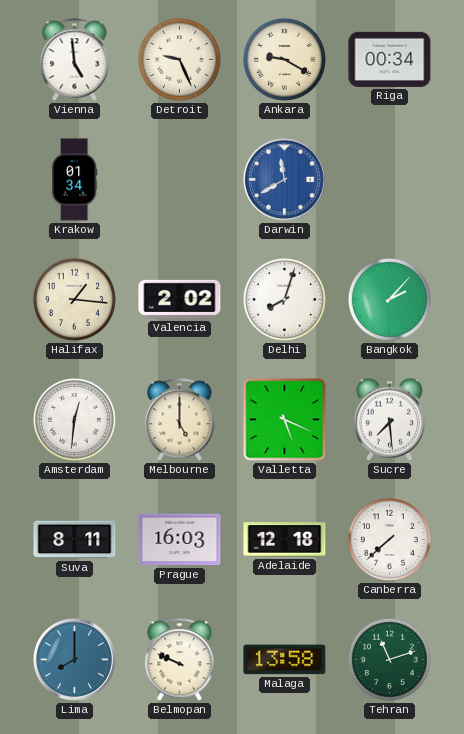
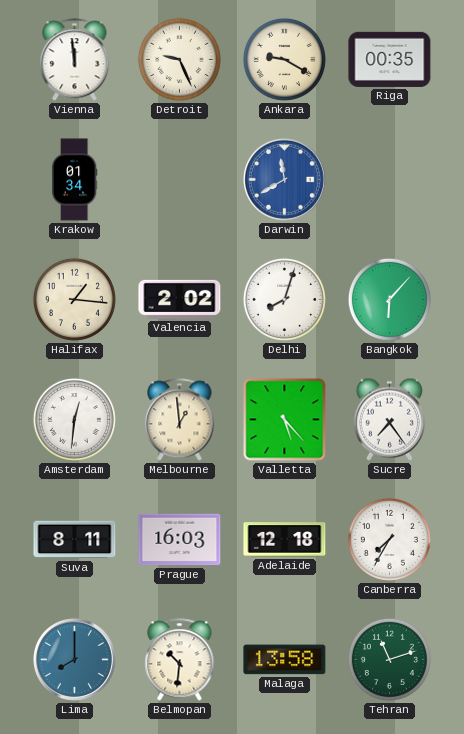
Vienna: 4:59 -> 11:59 (75, 60)
Riga: 00:34 -> 00:35 (390, 59)
Bangkok: 2:07 -> 6:07 (389, 299)
Melbourne: 5:00 -> 12:59 (180, 420)
Valletta: 5:19 -> 5:23 (285, 420)
Sucre: 7:29 -> 7:24 (389, 419)
Canberra: 7:38 -> 7:35 (389, 539)
Belmopan: 9:49 -> 10:31 (180, 660)
